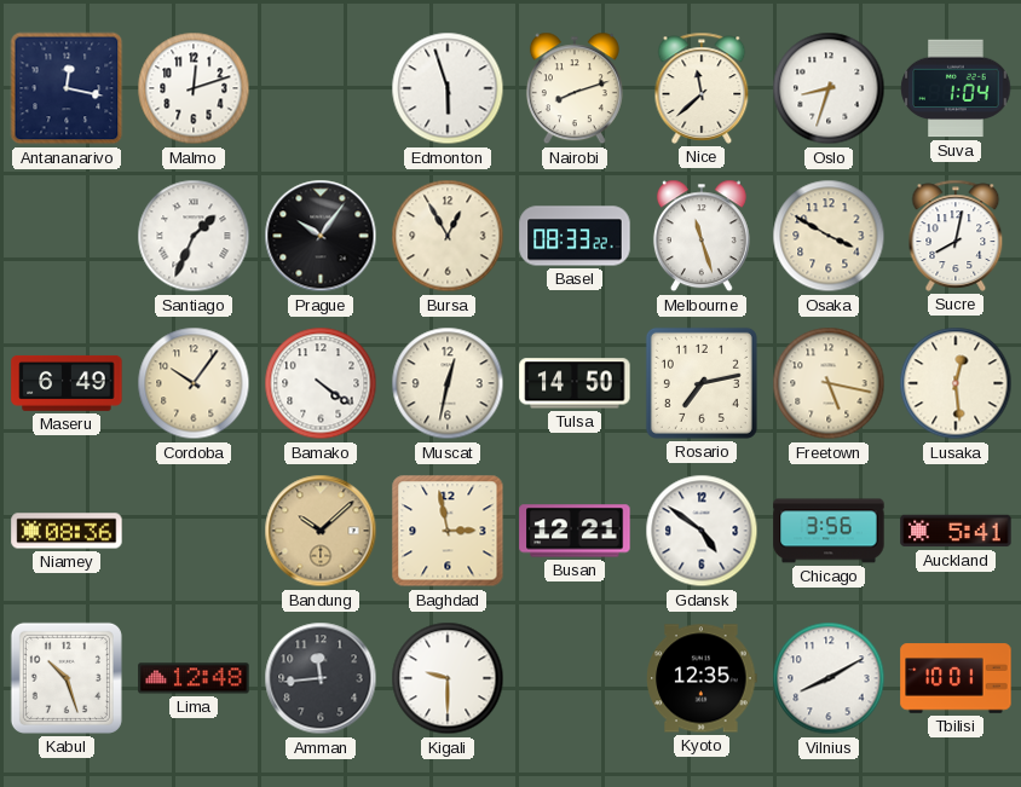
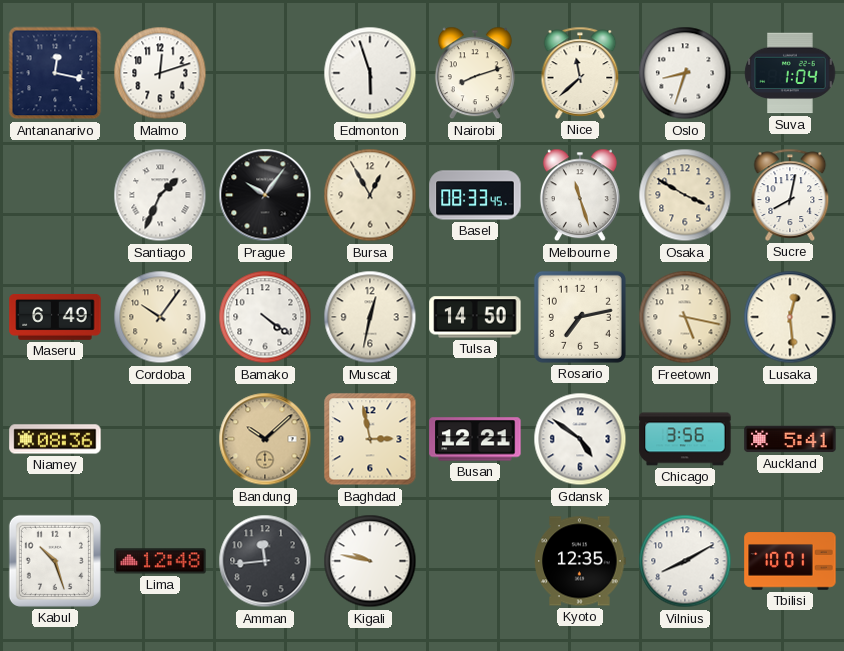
Basel: 08:33:22 -> 08:33:45 (475, 195)
Kigali: 9:30 -> 9:47 (370, 561)
